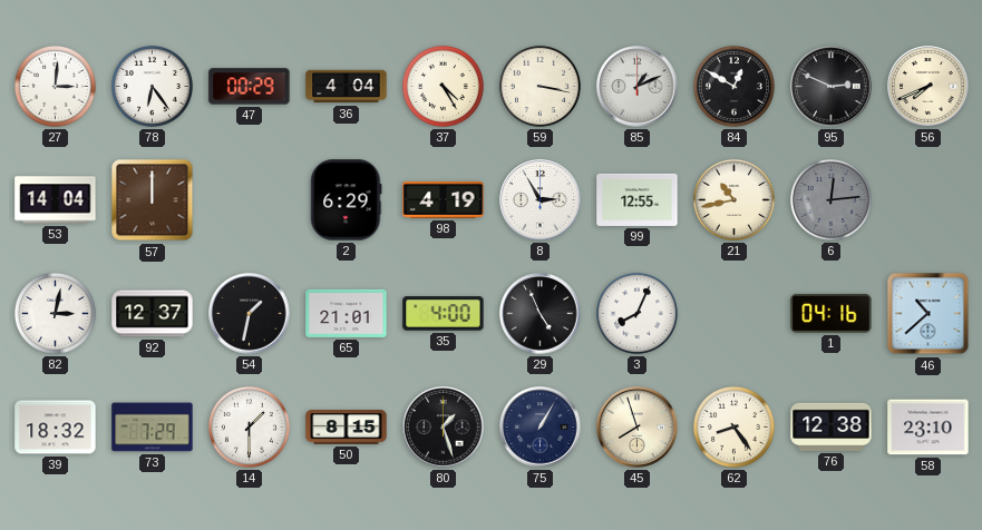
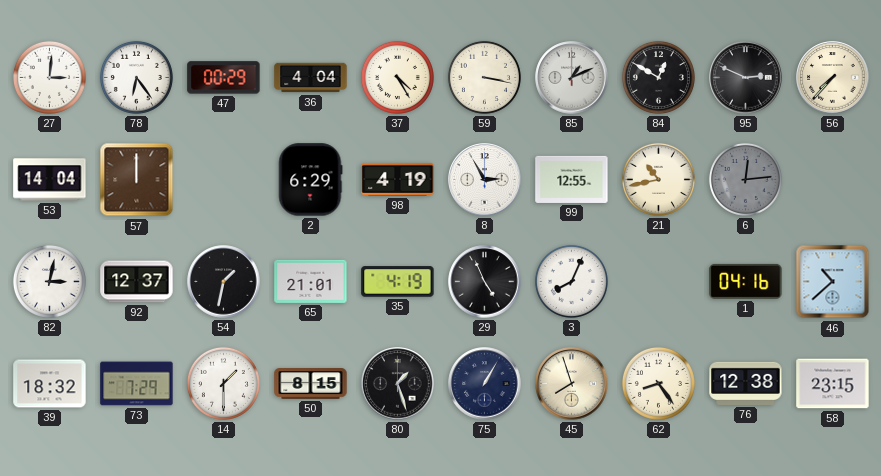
56: 7:41 -> 7:37 (833, 78)
35: 4:00 -> 4:19 (398, 282)
58: 23:10 -> 23:15 (833, 384)
